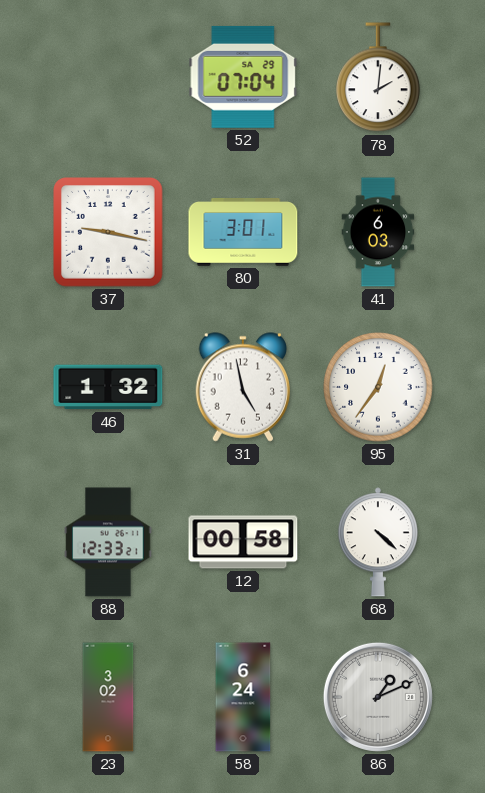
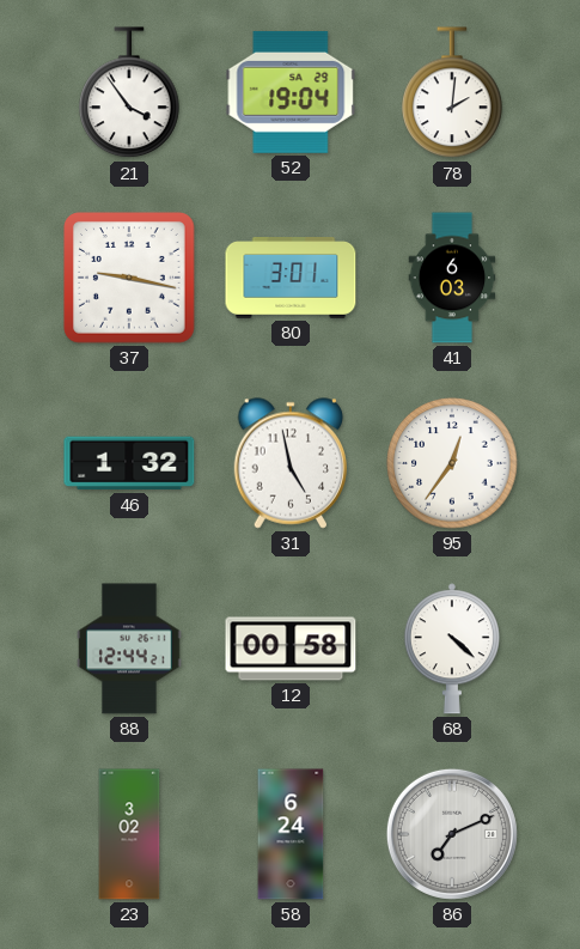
21: none -> 3:54 (129, 93)
52: 07:04 -> 19:04 (291, 92)
88: 12:33 -> 12:44 (129, 649)
86: 1:11 -> 7:11 (452, 834)
